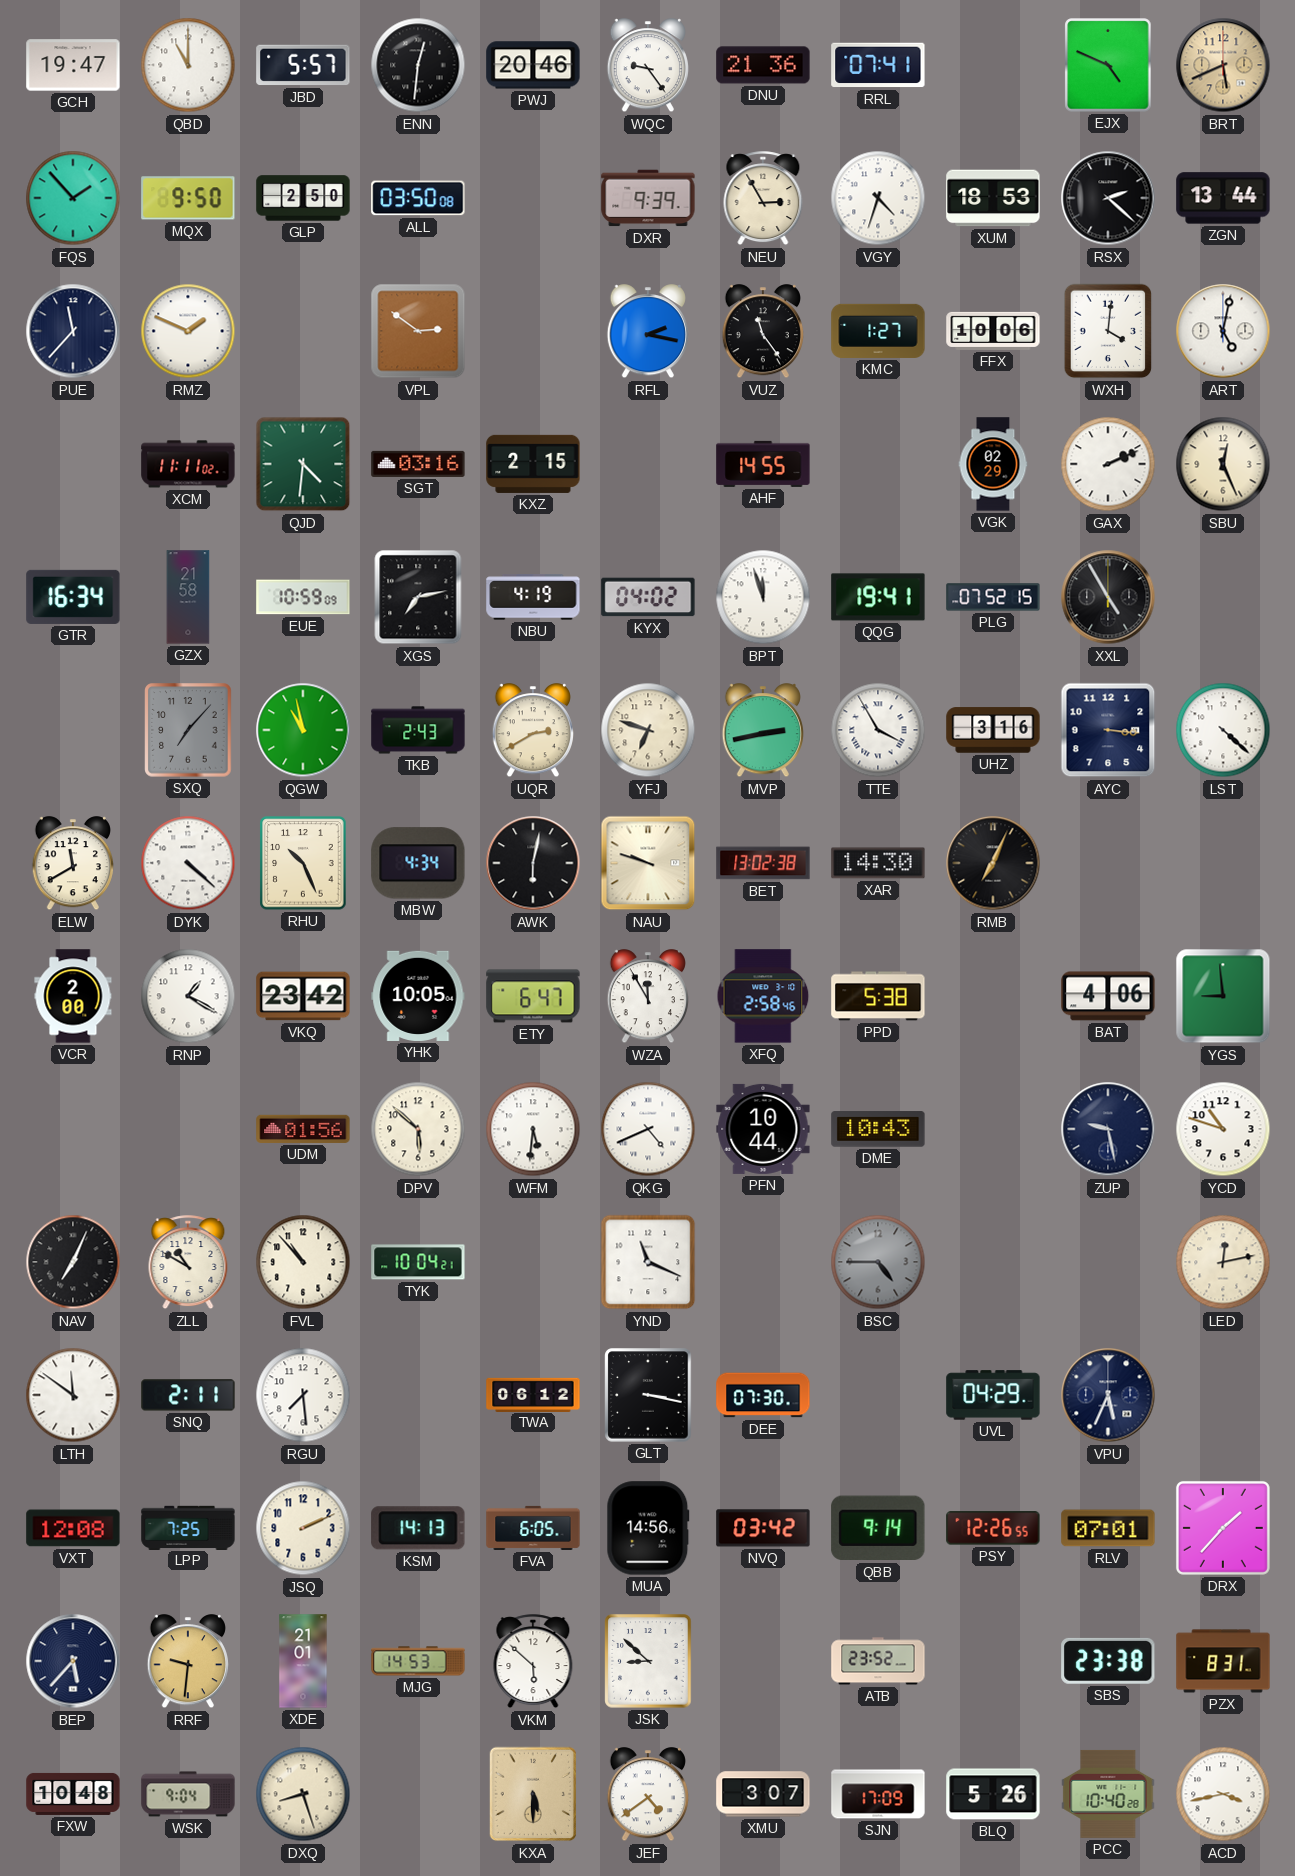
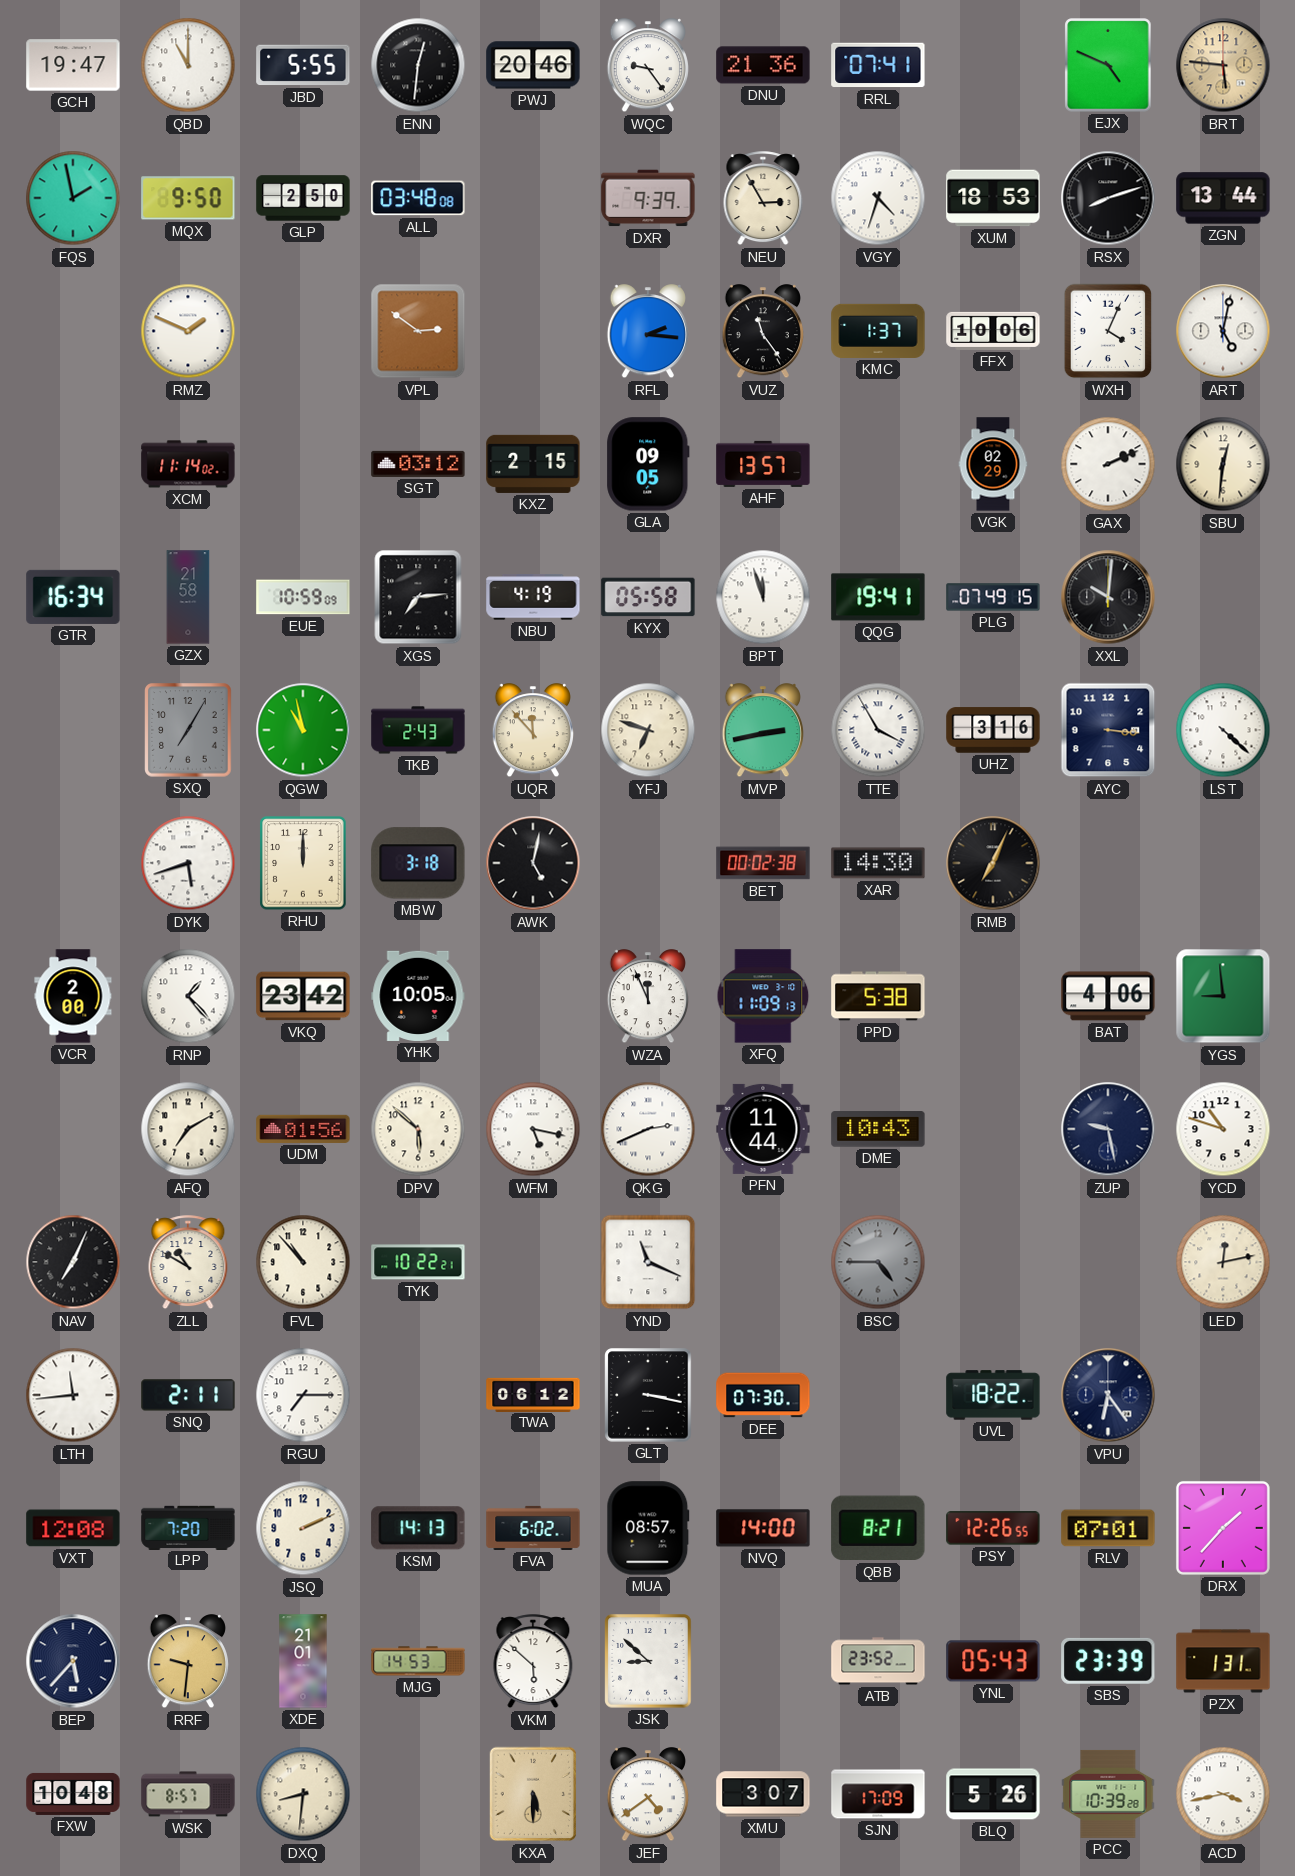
JBD: 5:57 -> 5:55 (303, 65)
BRT: 5:41 -> 5:46 (1223, 65)
FQS: 1:53 -> 1:58 (73, 198)
ALL: 03:50 -> 03:48 (418, 198)
RSX: 2:22 -> 8:12 (1108, 198)
PUE: 11:37 -> none (73, 331)
RFL: 2:17 -> 2:16 (647, 332)
KMC: 1:27 -> 1:37 (878, 331)
WXH: 4:01 -> 4:04 (1108, 331)
XCM: 11:11 -> 11:14 (188, 464)
QJD: 4:31 -> none (303, 464)
SGT: 03:16 -> 03:12 (418, 464)
GLA: none -> 09:05 (648, 464)
AHF: 14:55 -> 13:57 (763, 464)
SBU: 12:26 -> 12:31 (1223, 464)
XGS: 7:13 -> 7:14 (418, 597)
KYX: 04:02 -> 05:58 (648, 597)
PLG: 07:52 -> 07:49 (993, 597)
XXL: 4:55 -> 10:01 (1108, 597)
SXQ: 7:07 -> 7:05 (188, 730)
UQR: 2:40 -> 11:53 (532, 731)
ELW: 11:40 -> none (72, 864)
DYK: 4:22 -> 5:42 (188, 863)
RHU: 10:26 -> 12:00 (303, 863)
MBW: 4:34 -> 3:18 (418, 863)
AWK: 6:02 -> 5:02 (533, 863)
NAU: 9:48 -> none (648, 863)
BET: 13:02 -> 00:02 (763, 863)
RNP: 1:20 -> 1:23 (188, 996)
ETY: 6:47 -> none (533, 996)
WZA: 11:55 -> 11:56 (647, 997)
XFQ: 2:58 -> 11:09 (763, 996)
AFQ: none -> 7:10 (188, 1129)
WFM: 5:31 -> 5:17 (533, 1129)
QKG: 4:41 -> 2:41 (648, 1129)
PFN: 10:44 -> 11:44 (763, 1129)
TYK: 10:04 -> 10:22 (418, 1262)
LTH: 11:51 -> 11:44 (73, 1395)
RGU: 7:29 -> 7:15 (303, 1395)
UVL: 04:29 -> 18:22 (993, 1395)
VPU: 5:34 -> 6:24 (1108, 1395)
LPP: 7:25 -> 7:20 (188, 1527)
FVA: 6:05 -> 6:02 (533, 1528)
MUA: 14:56 -> 08:57 (648, 1528)
NVQ: 03:42 -> 14:00 (763, 1528)
QBB: 9:14 -> 8:21 (878, 1528)
YNL: none -> 05:43 (993, 1661)
SBS: 23:38 -> 23:39 (1108, 1661)
PZX: 8:31 -> 1:31 (1223, 1661)
WSK: 9:04 -> 8:57 (188, 1794)
DXQ: 8:27 -> 8:31 (303, 1794)
PCC: 10:40 -> 10:39 (1108, 1794)
